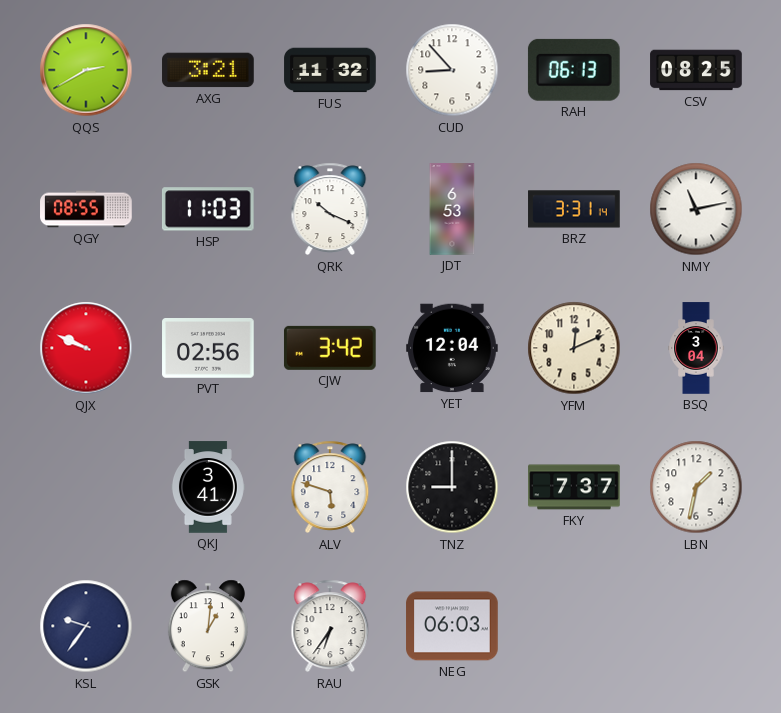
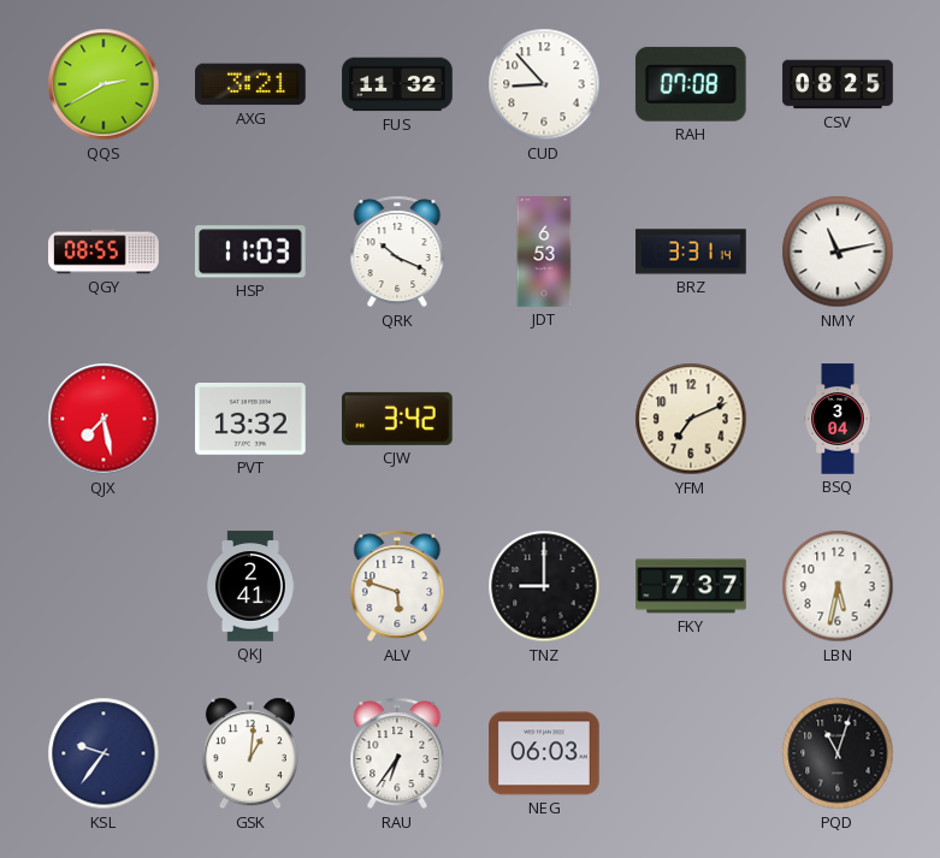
RAH: 06:13 -> 07:08 (691, 84)
QJX: 9:49 -> 7:28 (104, 419)
PVT: 02:56 -> 13:32 (250, 419)
YET: 12:04 -> none (452, 348)
YFM: 12:11 -> 7:11 (691, 419)
QKJ: 3:41 -> 2:41 (250, 586)
LBN: 1:32 -> 5:32 (838, 586)
PQD: none -> 11:03 (838, 753)
